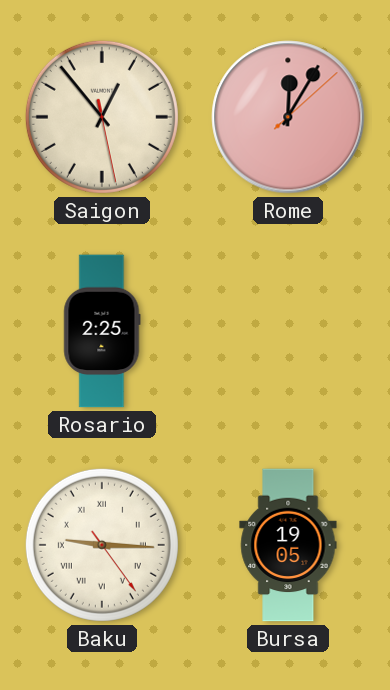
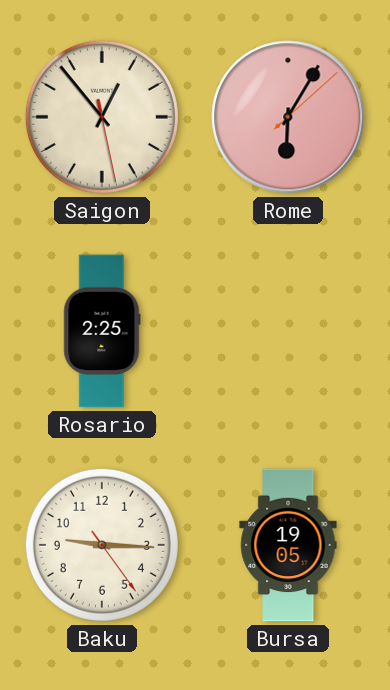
Rome: 12:05 -> 6:05 (288, 117)
Baku numerals: Roman -> Arabic (102, 545)
